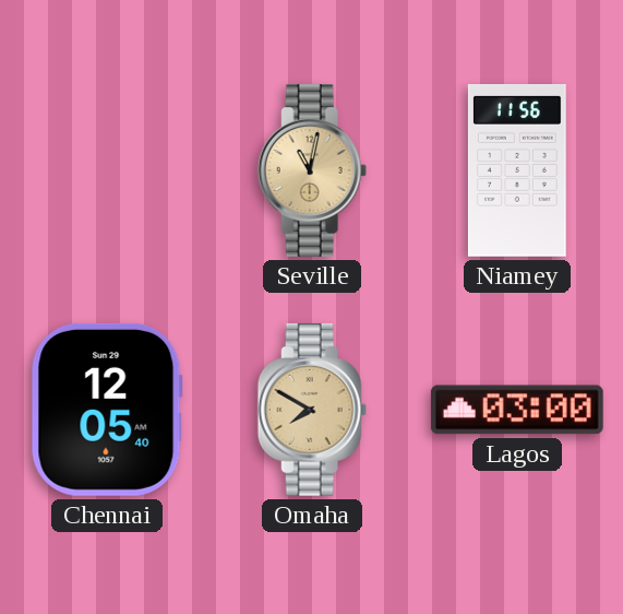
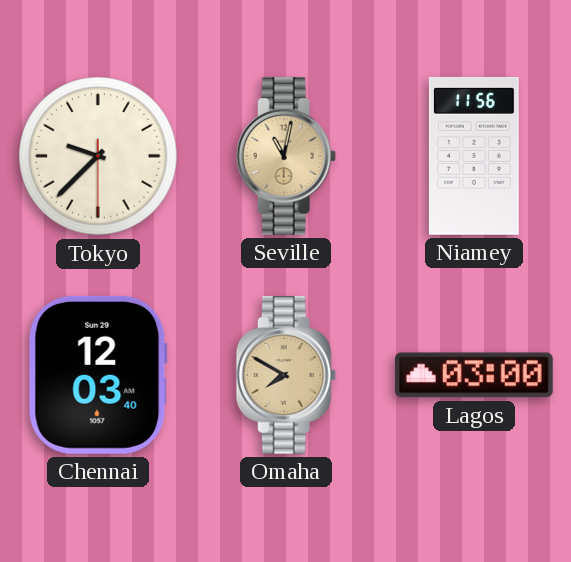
Tokyo: none -> 9:37 (98, 156)
Chennai: 12:05 -> 12:03 (98, 375)
